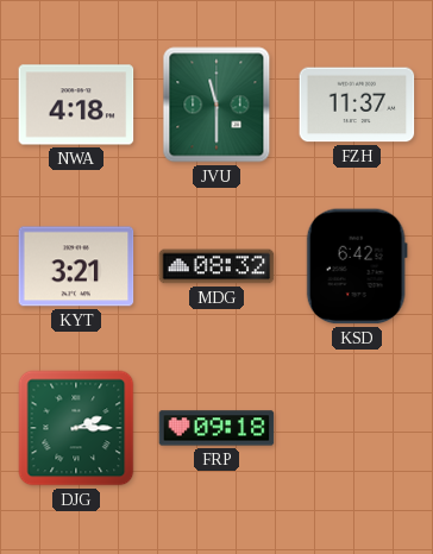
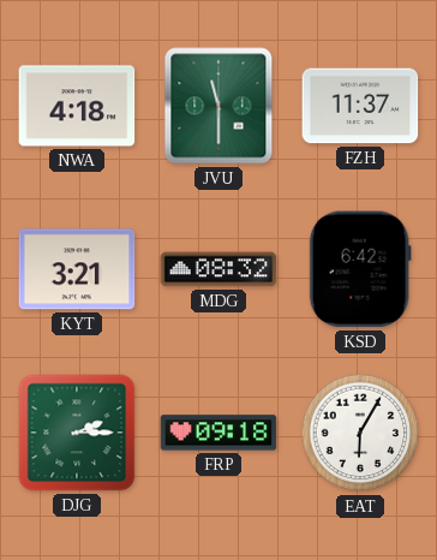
EAT: none -> 6:05 (360, 433)
